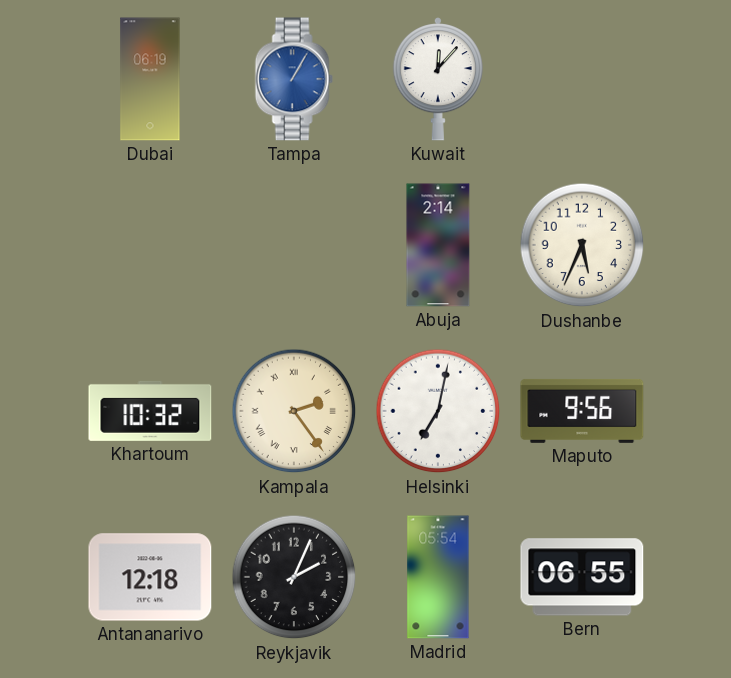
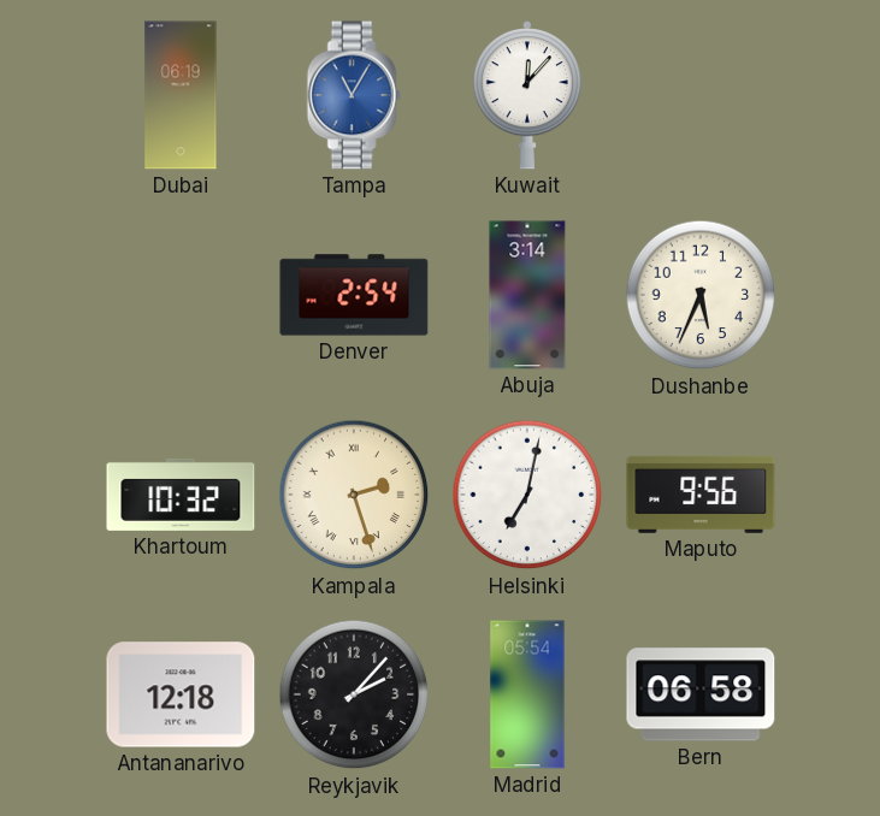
Tampa: 1:05 -> 11:05 (354, 95)
Denver: none -> 2:54 (354, 295)
Abuja: 2:14 -> 3:14 (527, 295)
Kampala: 2:24 -> 2:27 (354, 495)
Reykjavik: 2:04 -> 2:07 (354, 694)
Bern: 06:55 -> 06:58 (701, 694)
